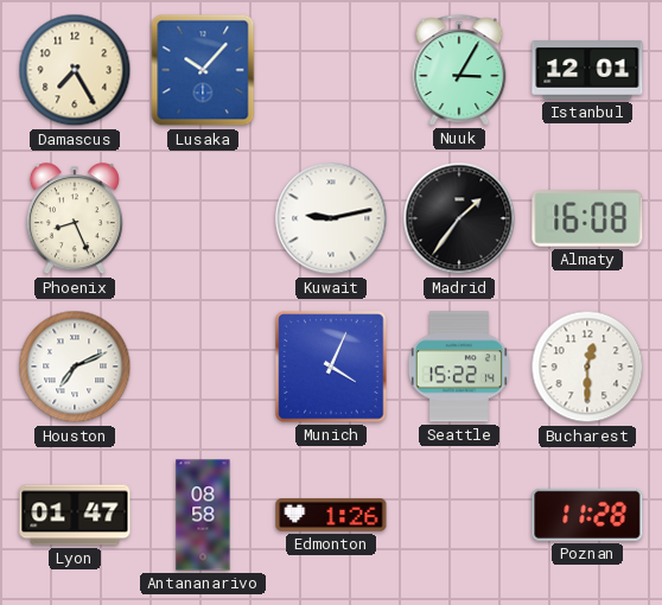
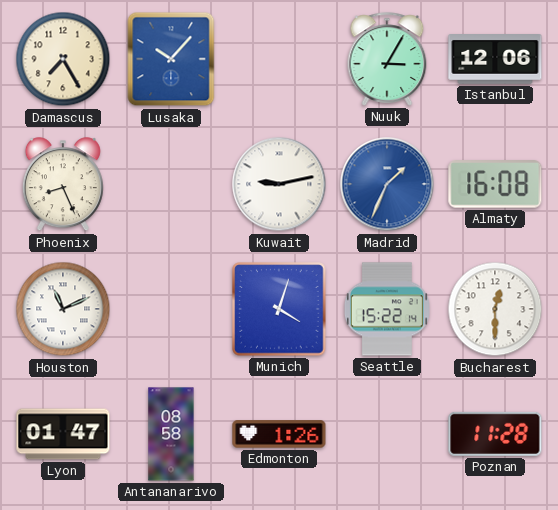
Istanbul: 12:01 -> 12:06 (495, 60)
Madrid: 1:36 -> 1:34 (387, 184)
Madrid dial: black -> blue (387, 184)
Houston: 7:11 -> 11:11 (63, 309)
Munich: 4:04 -> 4:03 (279, 309)
